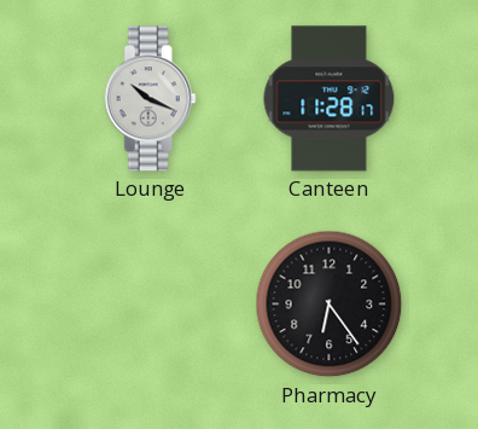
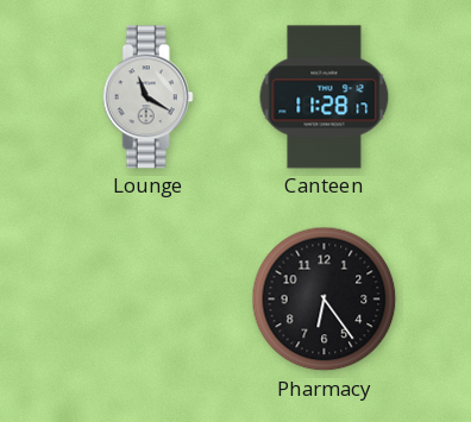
Lounge: 10:19 -> 11:20 (147, 97)
